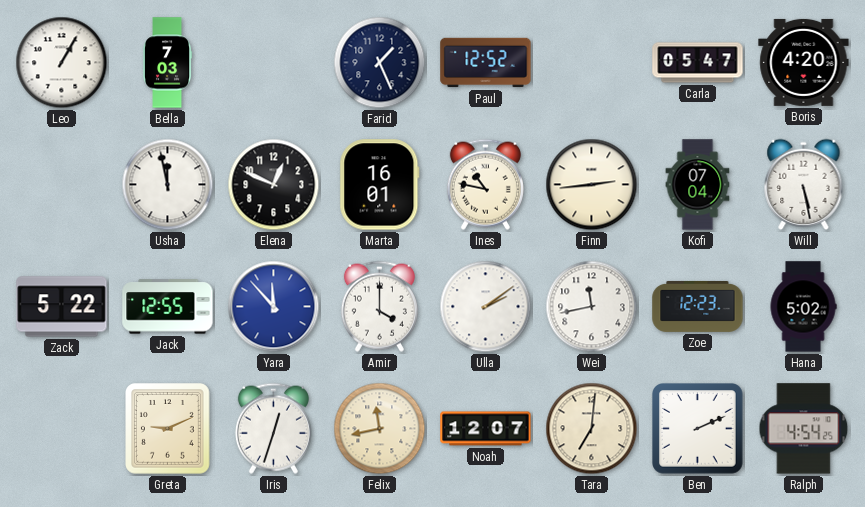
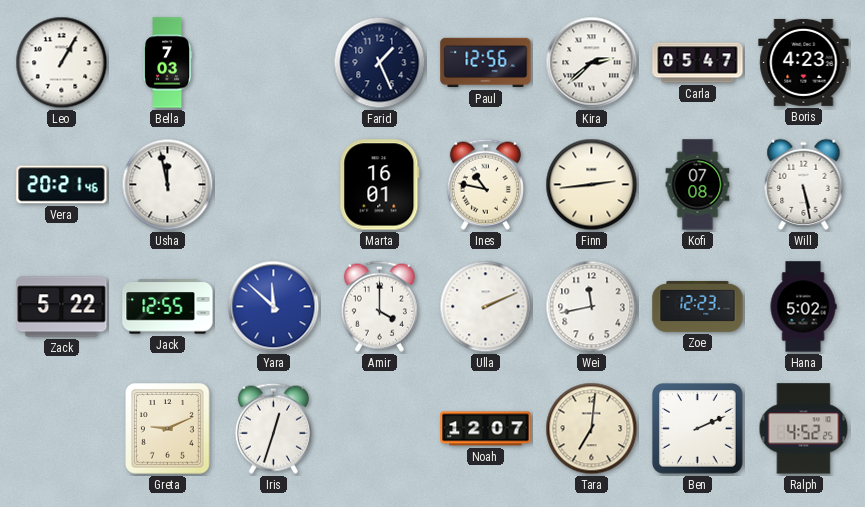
Paul: 12:52 -> 12:56 (486, 63)
Kira: none -> 2:38 (592, 63)
Boris: 4:20 -> 4:23 (804, 62)
Vera: none -> 20:21 (62, 185)
Elena: 12:49 -> none (274, 185)
Kofi: 07:04 -> 07:08 (698, 185)
Yara: 11:53 -> 11:52 (274, 307)
Ulla: 2:09 -> 2:11 (486, 307)
Felix: 11:43 -> none (380, 429)
Ralph: 4:54 -> 4:52 (804, 429)
